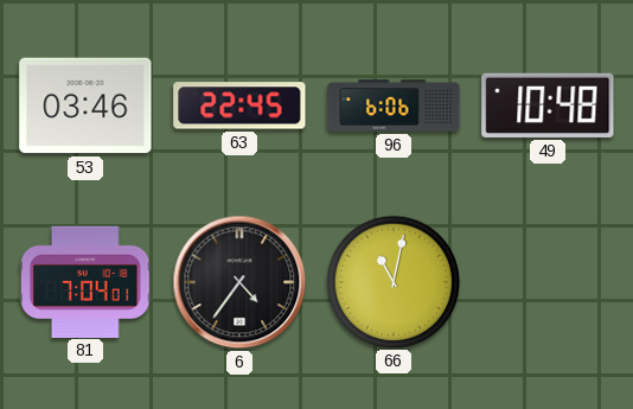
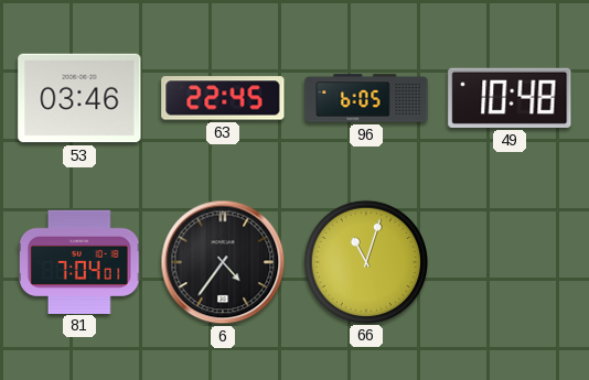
96: 6:06 -> 6:05 (366, 98)
66: 11:02 -> 11:03 (365, 261)
